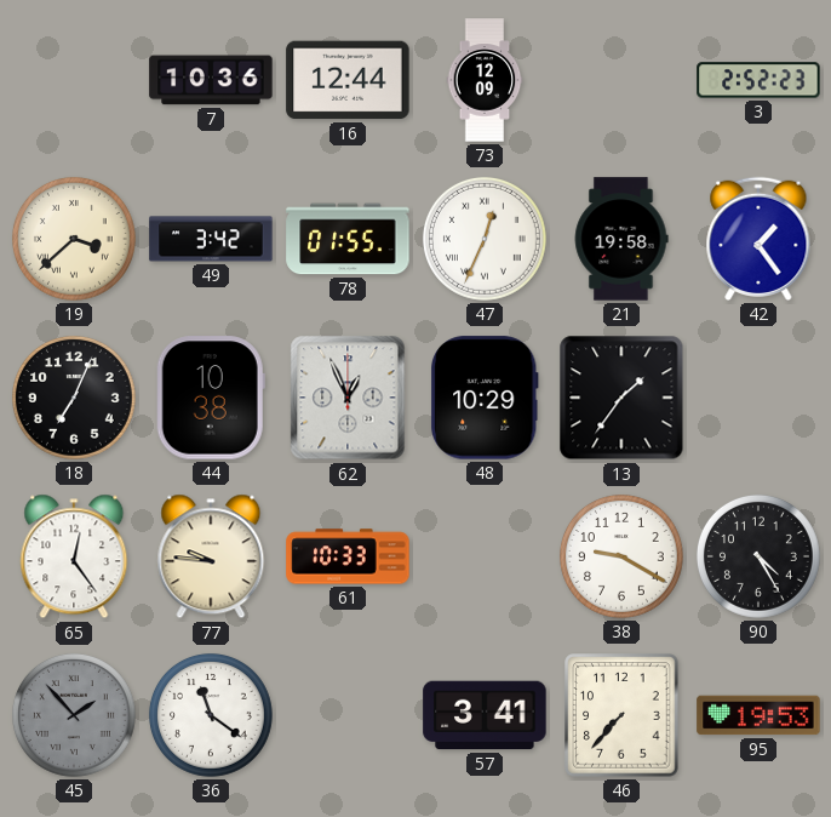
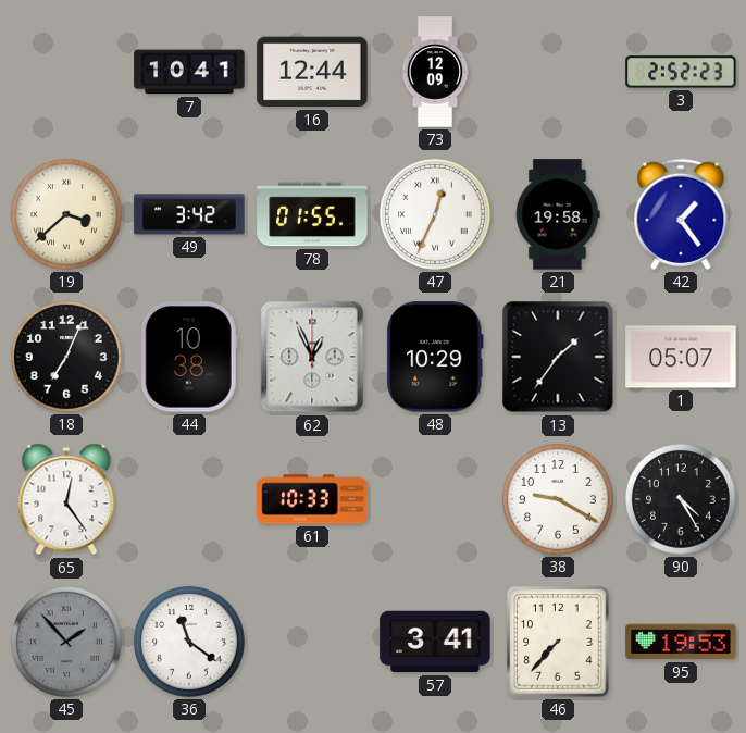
7: 10:36 -> 10:41 (189, 72)
1: none -> 05:07 (681, 357)
77: 9:46 -> none (211, 556)
